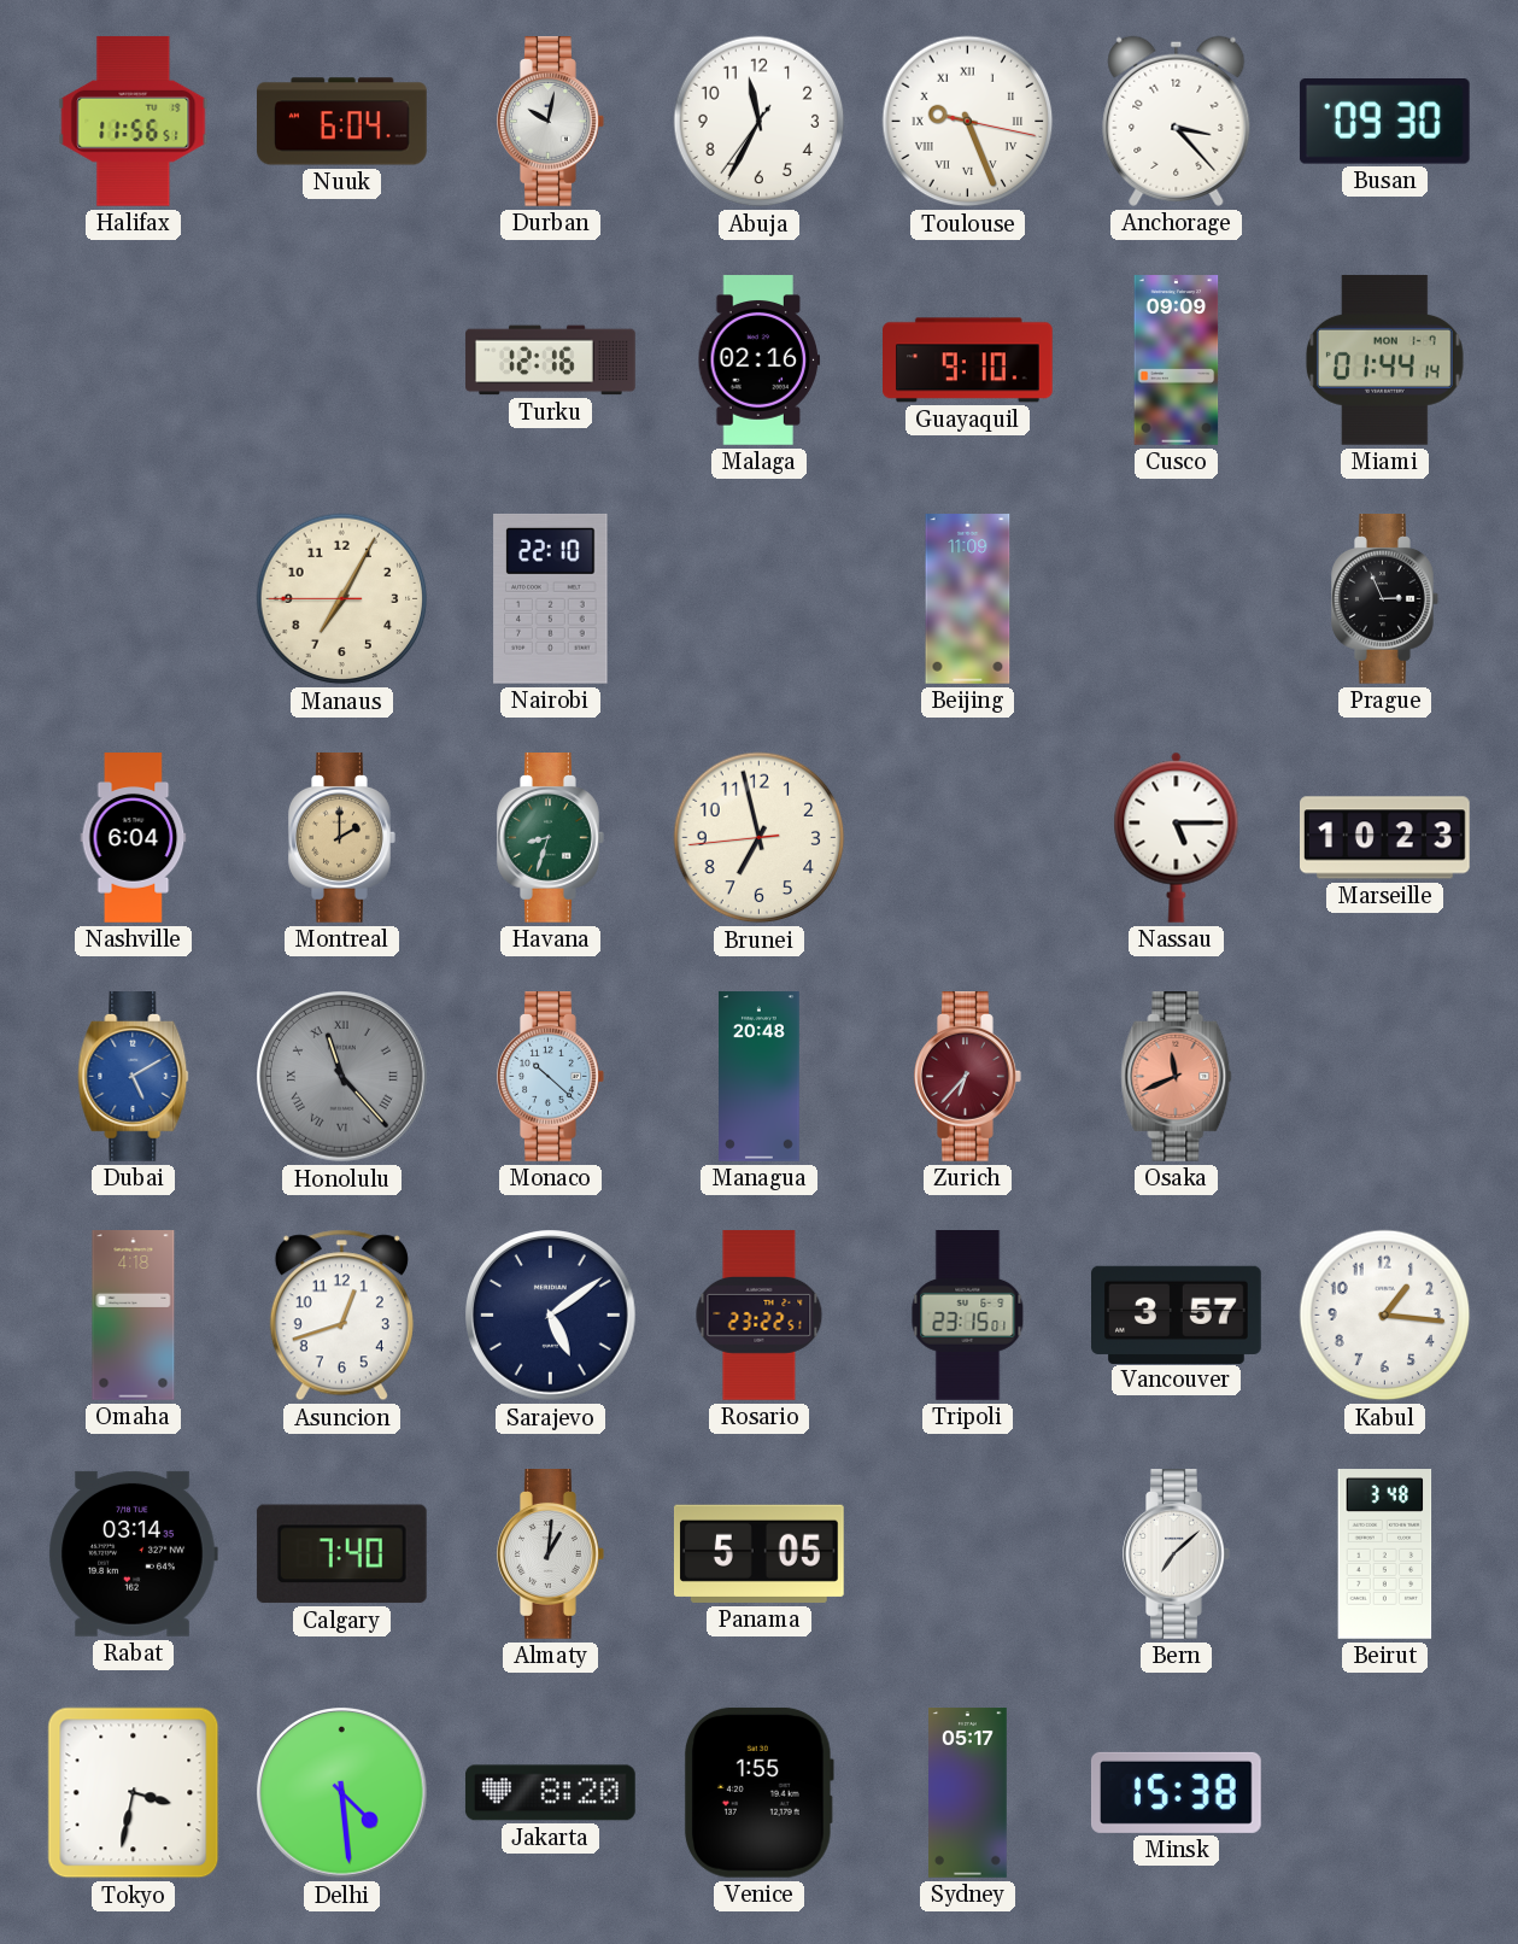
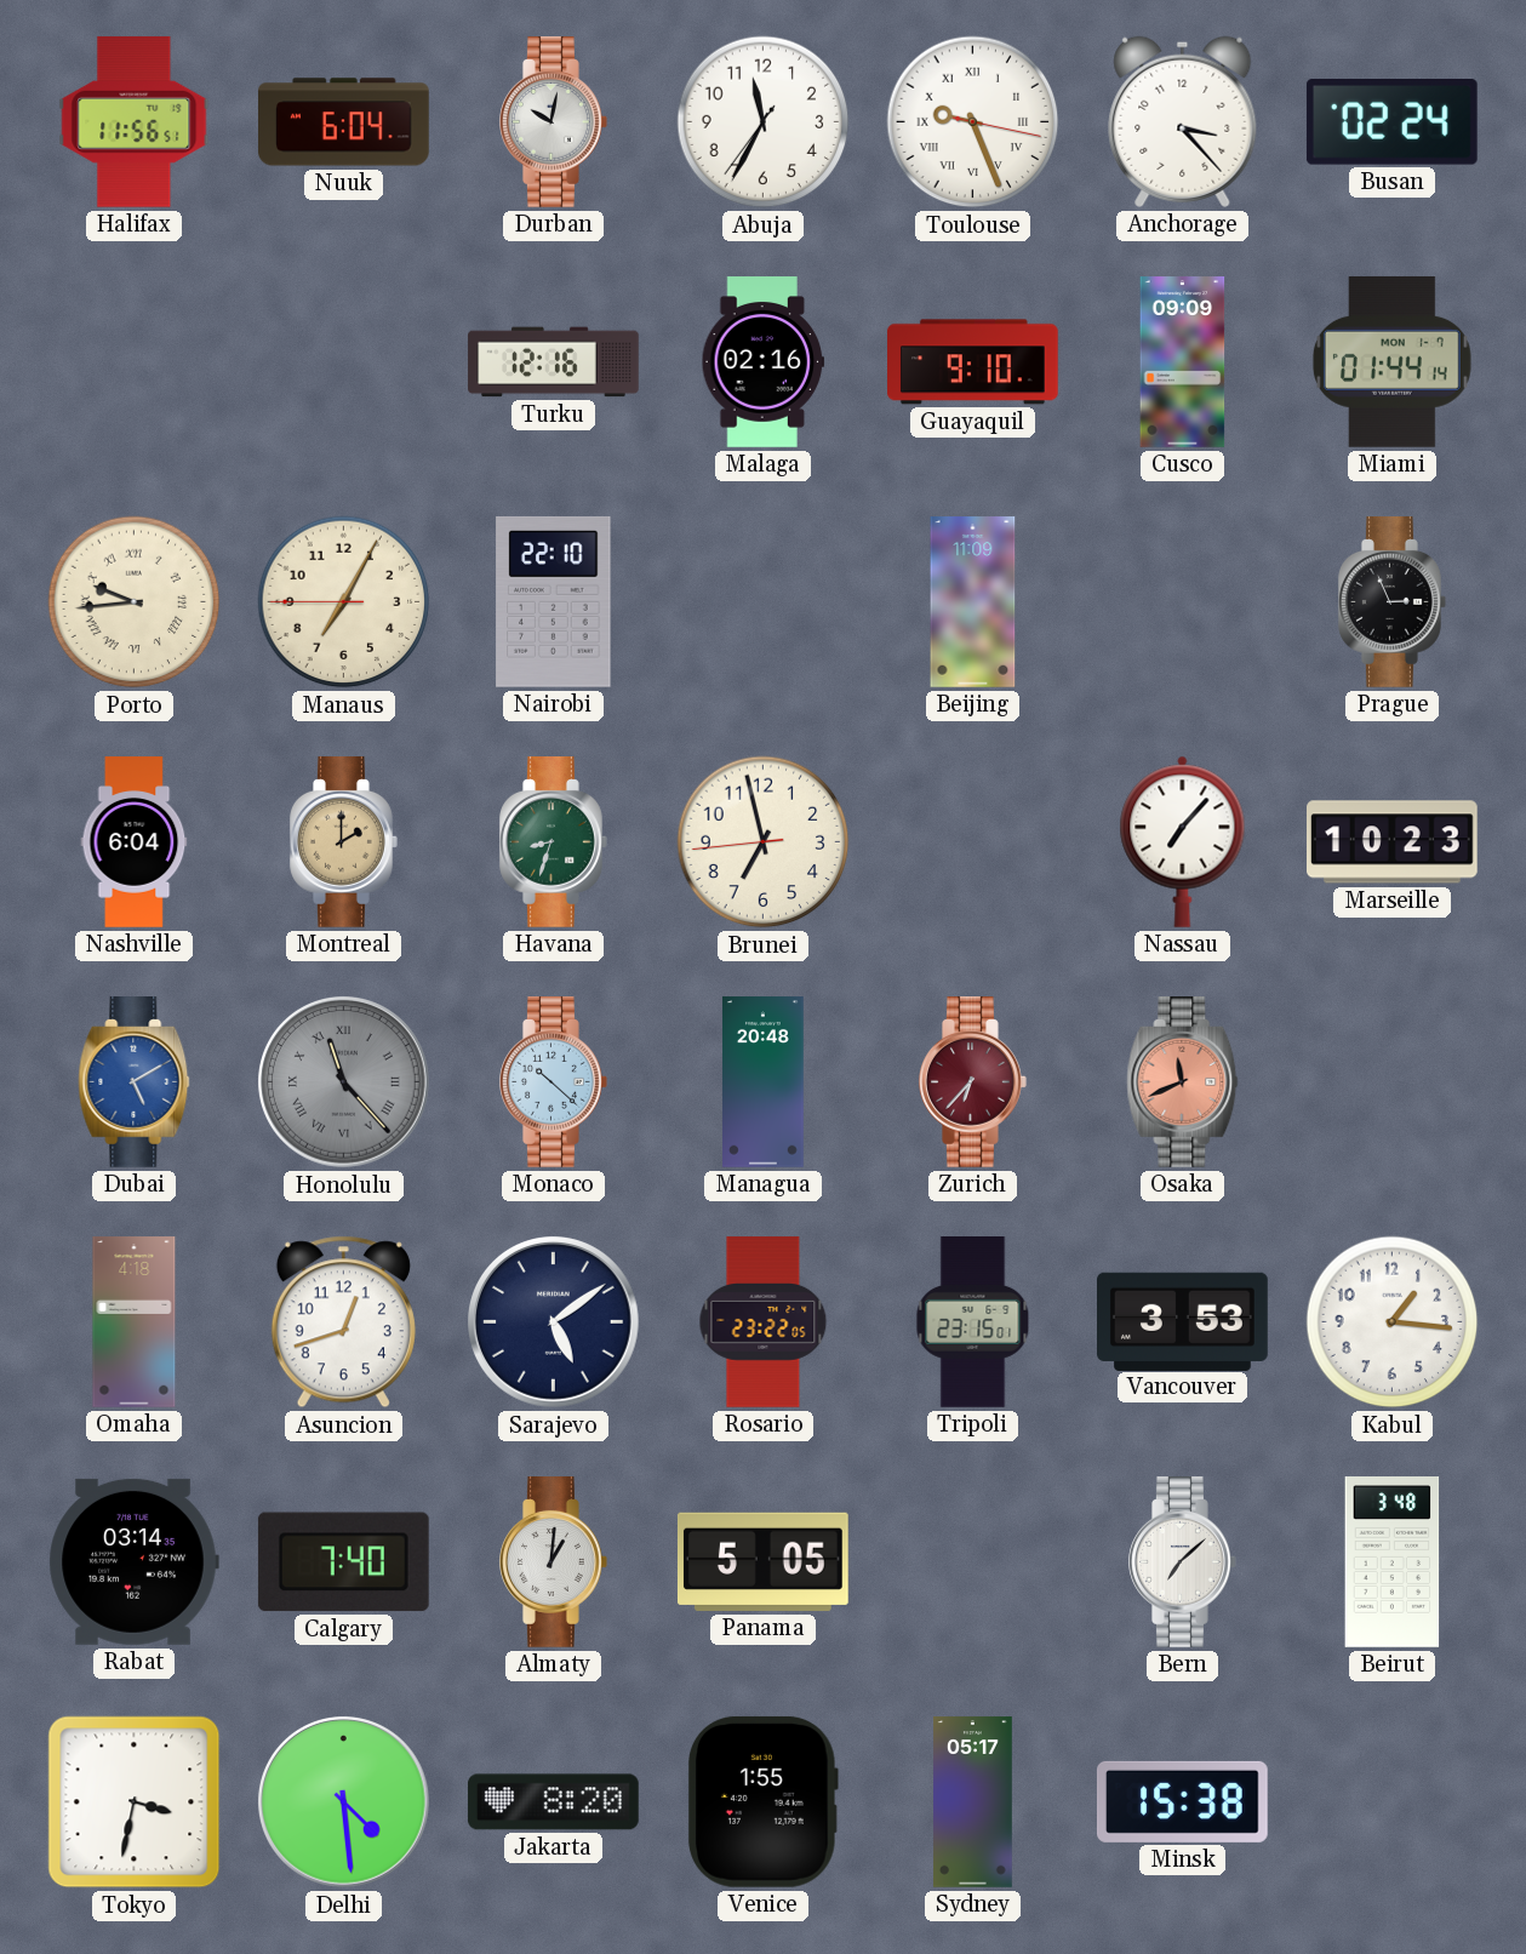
Busan: 09:30 -> 02:24 (1391, 122)
Porto: none -> 9:44 (135, 602)
Nassau: 5:15 -> 7:07 (1183, 841)
Rosario: 23:22:51 -> 23:22:05 (764, 1322)
Vancouver: 3:57 -> 3:53 (1183, 1321)
